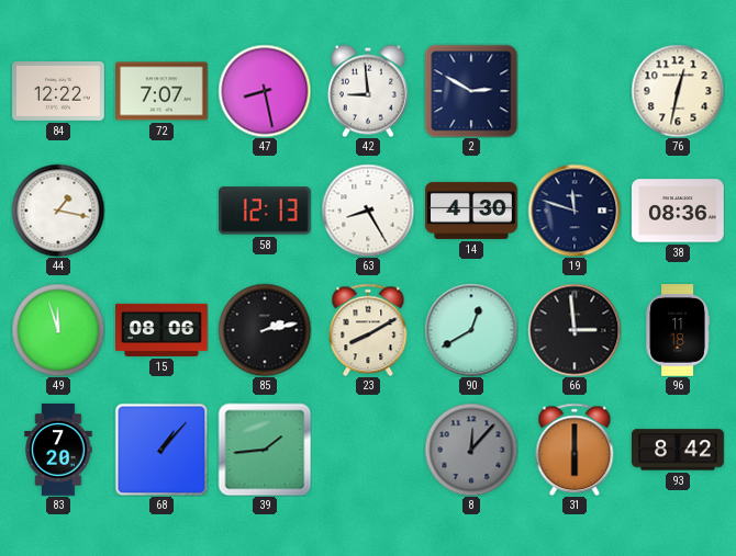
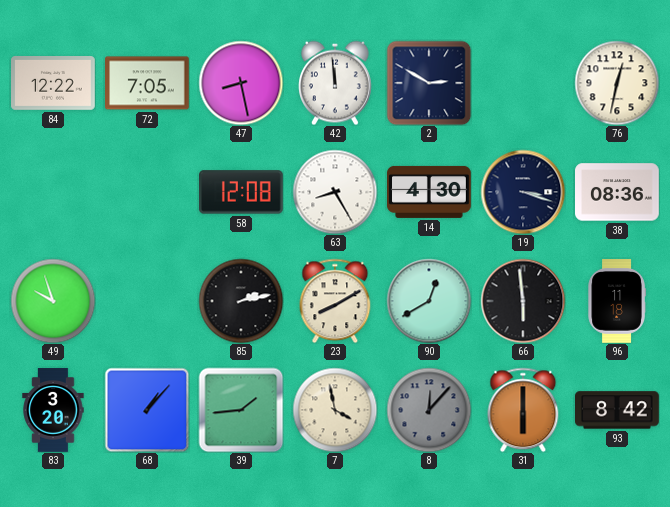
72: 7:07 -> 7:05 (148, 83)
42: 8:59 -> 11:59 (336, 83)
44: 1:17 -> none (58, 211)
58: 12:13 -> 12:08 (242, 192)
19: 11:48 -> 3:18 (523, 192)
49: 11:57 -> 9:57 (53, 301)
15: 08:06 -> none (163, 330)
66: 2:59 -> 5:59 (523, 301)
83: 7:20 -> 3:20 (53, 410)
7: none -> 3:58 (335, 410)
